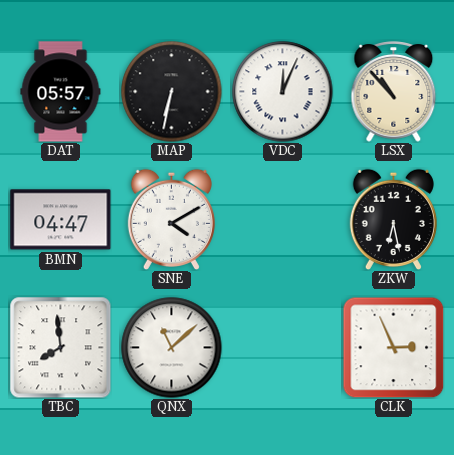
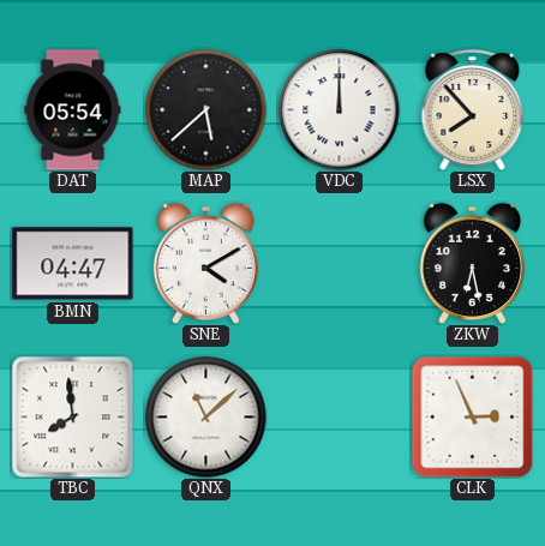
DAT: 05:57 -> 05:54 (73, 110)
MAP: 6:32 -> 5:38 (206, 110)
VDC: 12:04 -> 12:00 (340, 110)
LSX: 10:53 -> 7:53 (473, 110)
